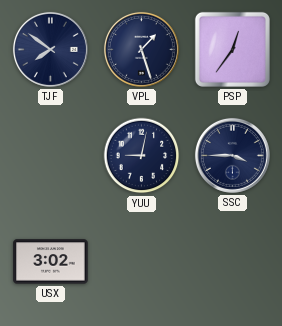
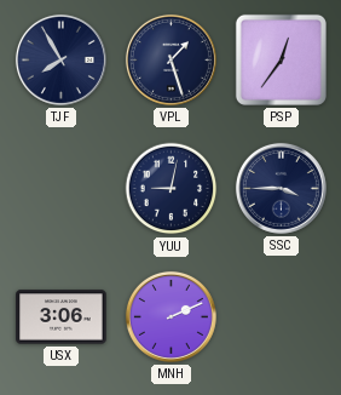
TJF: 7:51 -> 7:55 (60, 59)
USX: 3:02 -> 3:06 (62, 317)
MNH: none -> 2:11 (170, 316)
